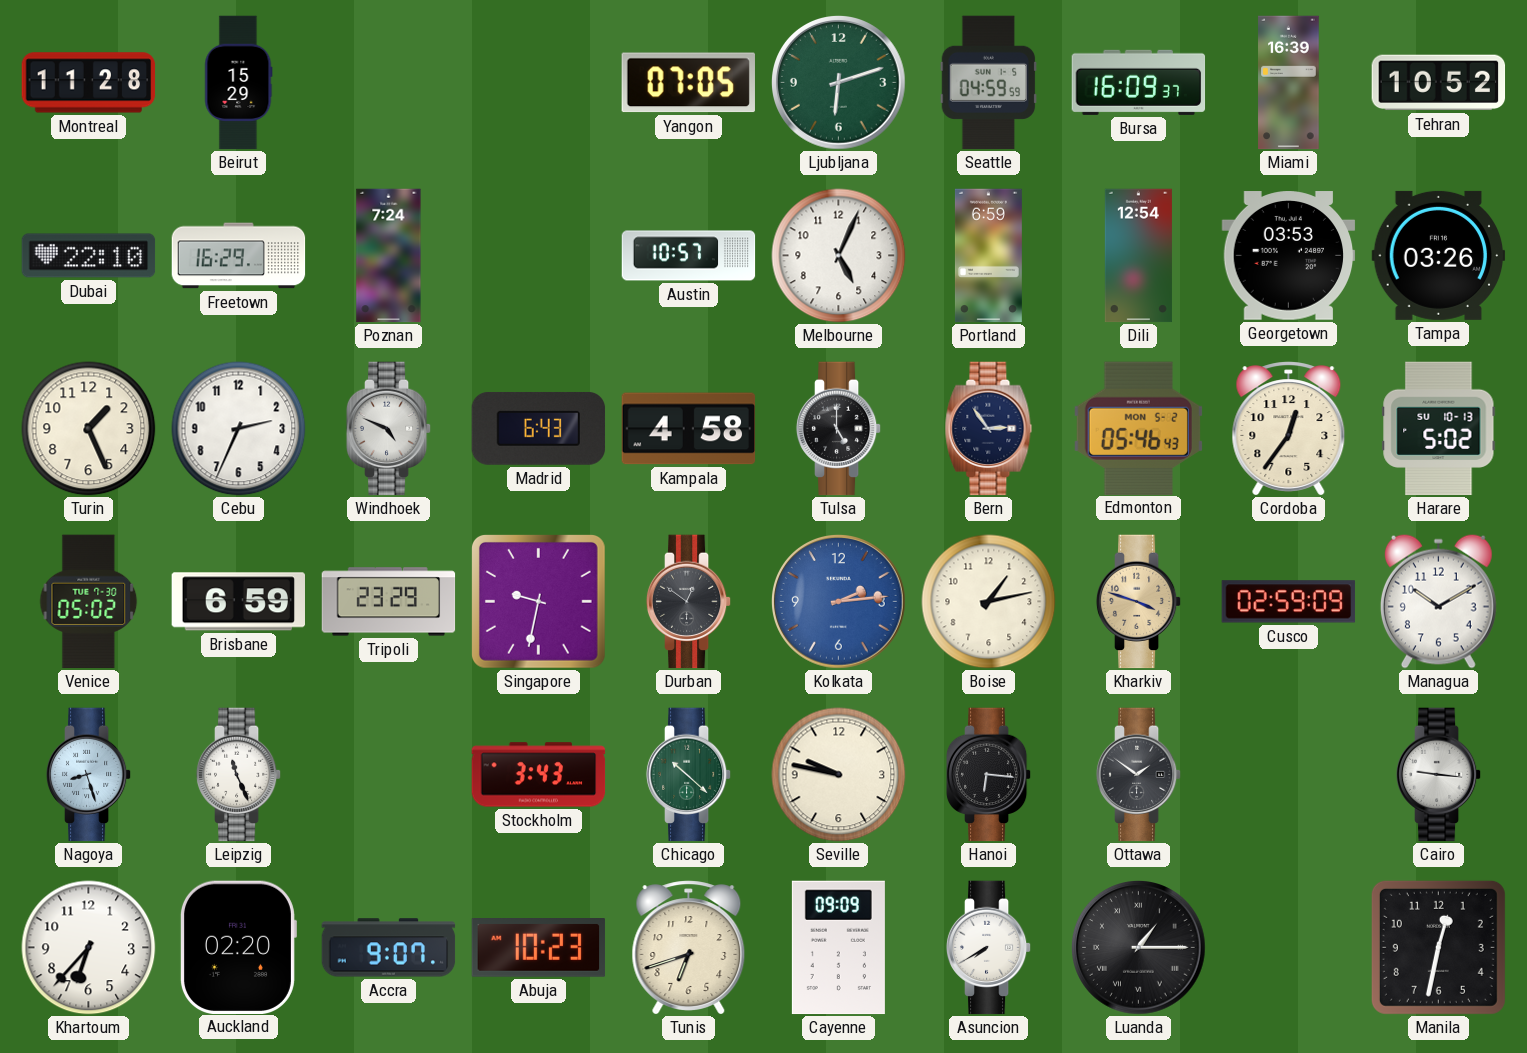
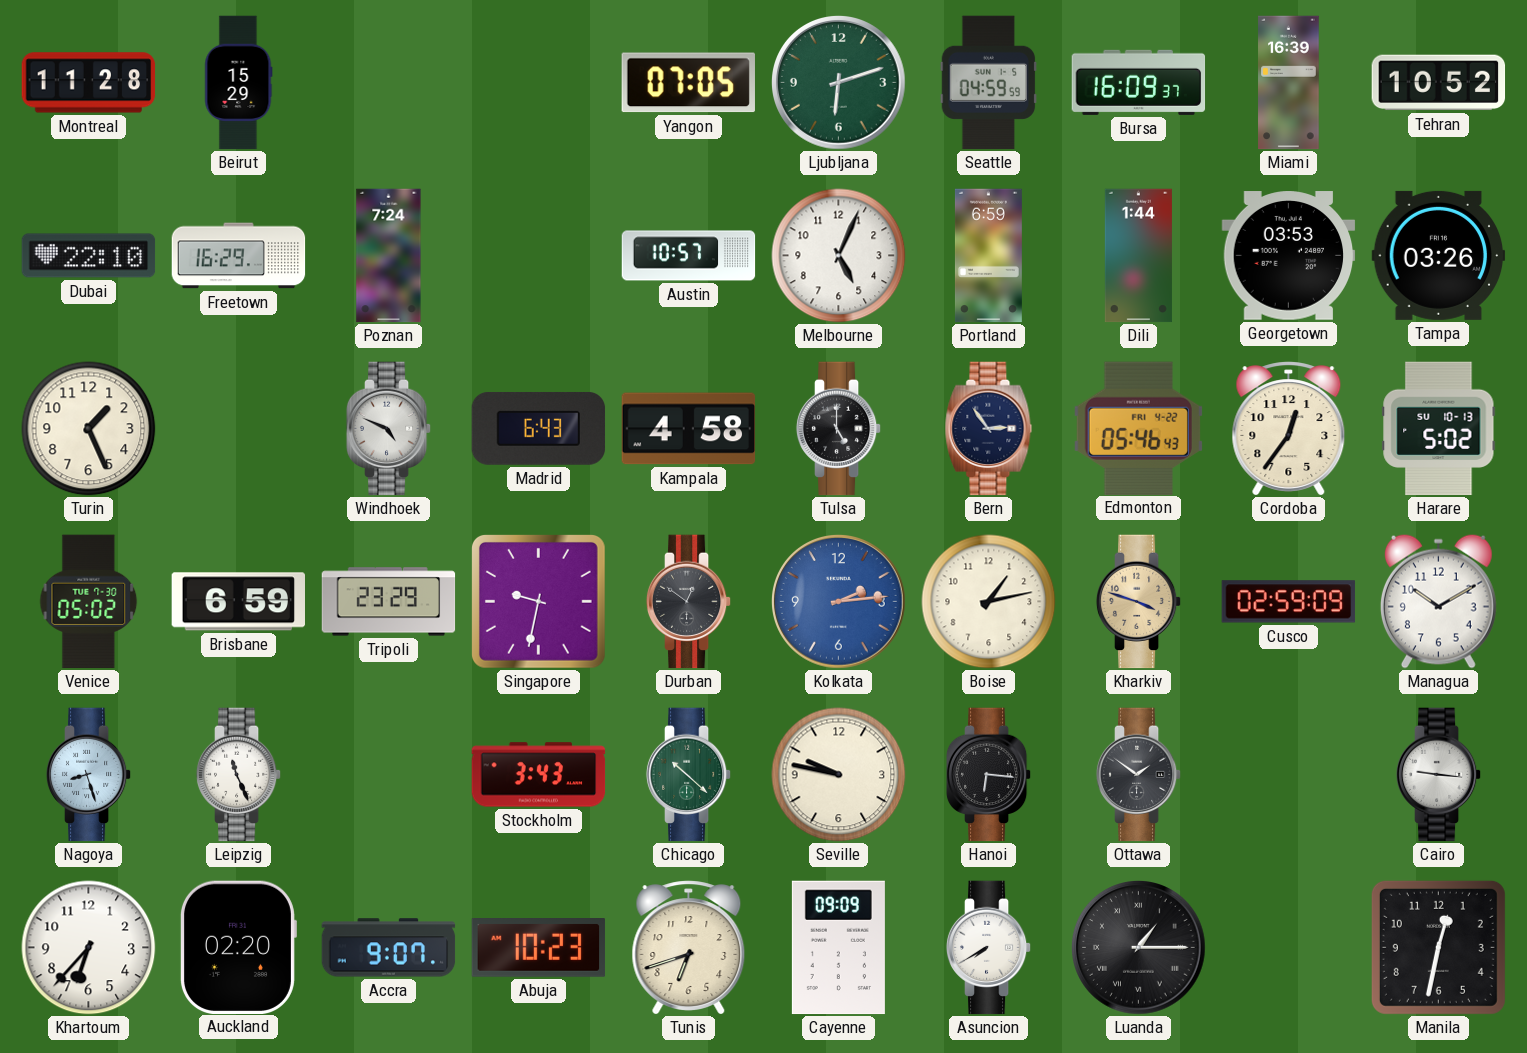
Dili: 12:54 -> 1:44 (1138, 256)
Cebu: 2:34 -> none (239, 429)
Edmonton date: MON 5-2 -> FRI 4-22 (1138, 428)
